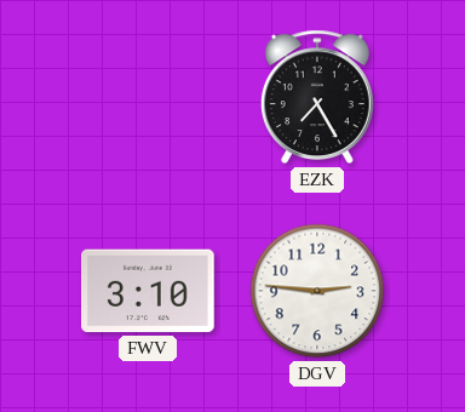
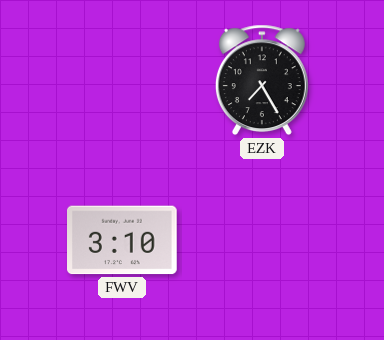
DGV: 2:46 -> none (317, 291)
